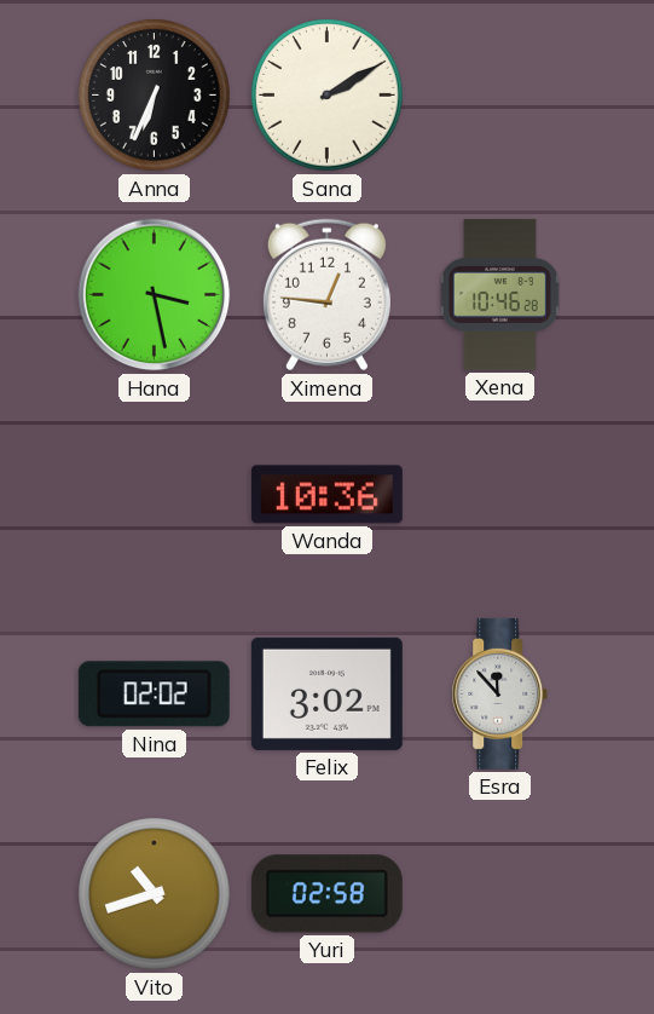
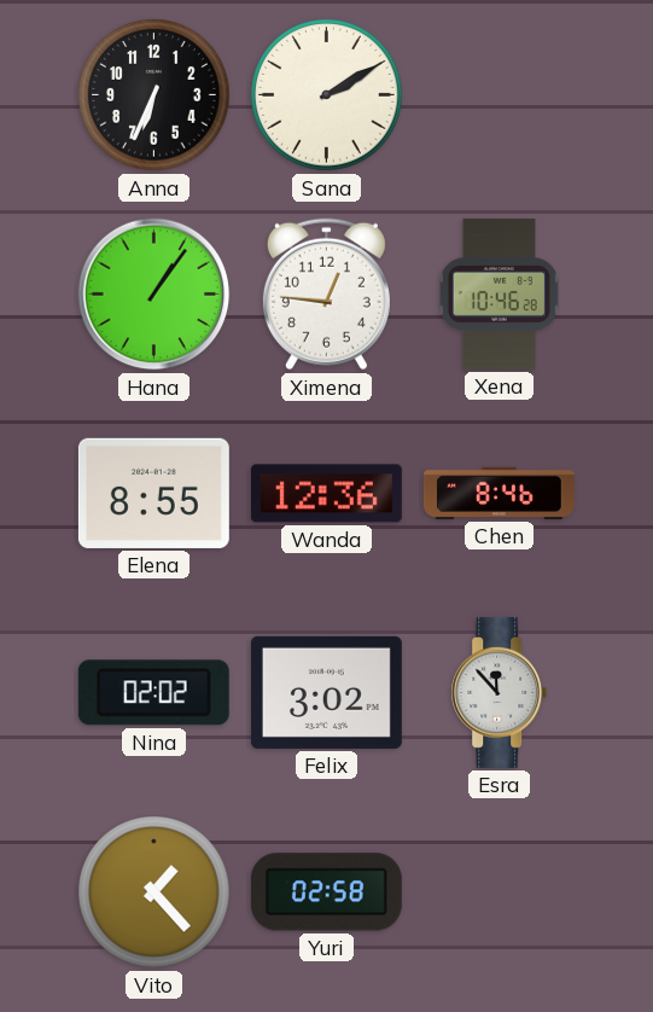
Hana: 3:28 -> 1:06 (154, 295)
Elena: none -> 8:55 (153, 493)
Wanda: 10:36 -> 12:36 (326, 494)
Chen: none -> 8:46 (499, 493)
Vito: 10:42 -> 1:23 (154, 892)
